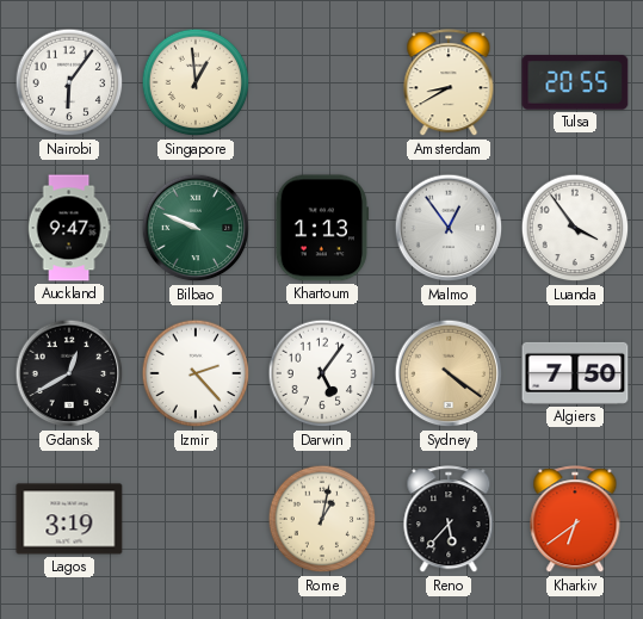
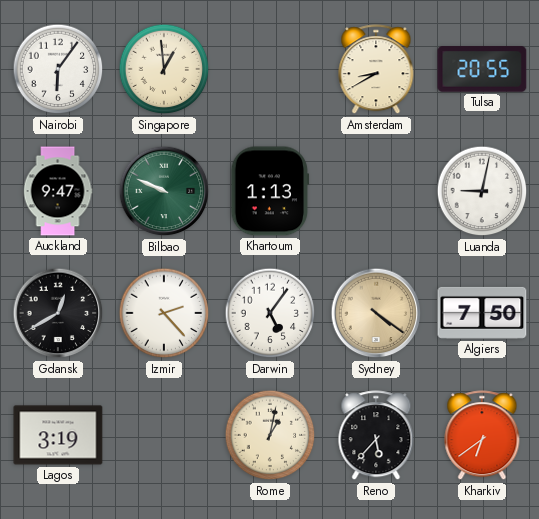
Malmo: 12:54 -> none (449, 228)
Luanda: 3:54 -> 9:02 (482, 191)
